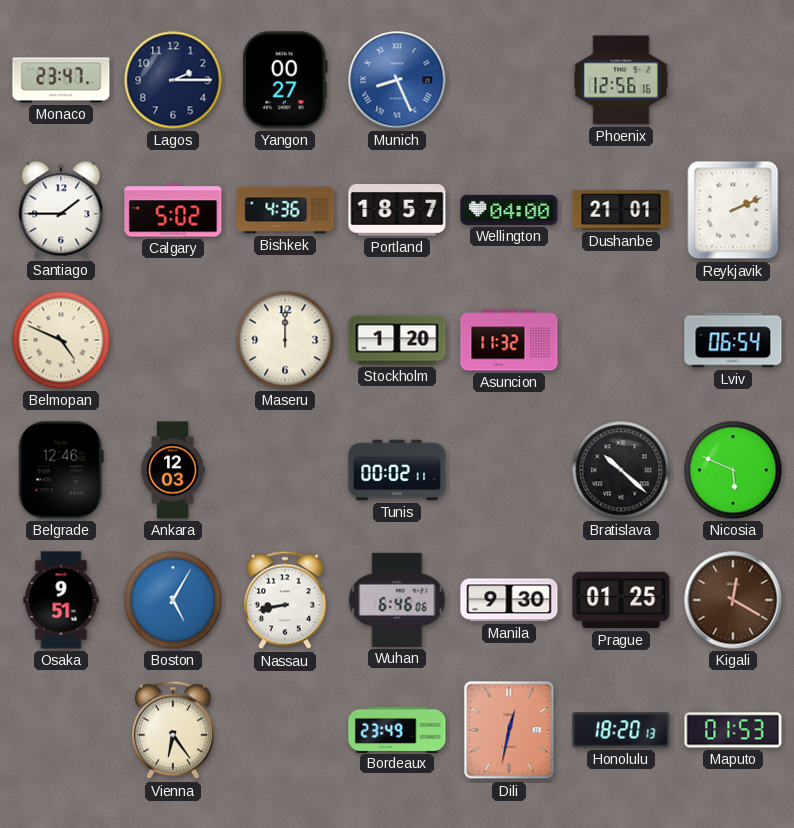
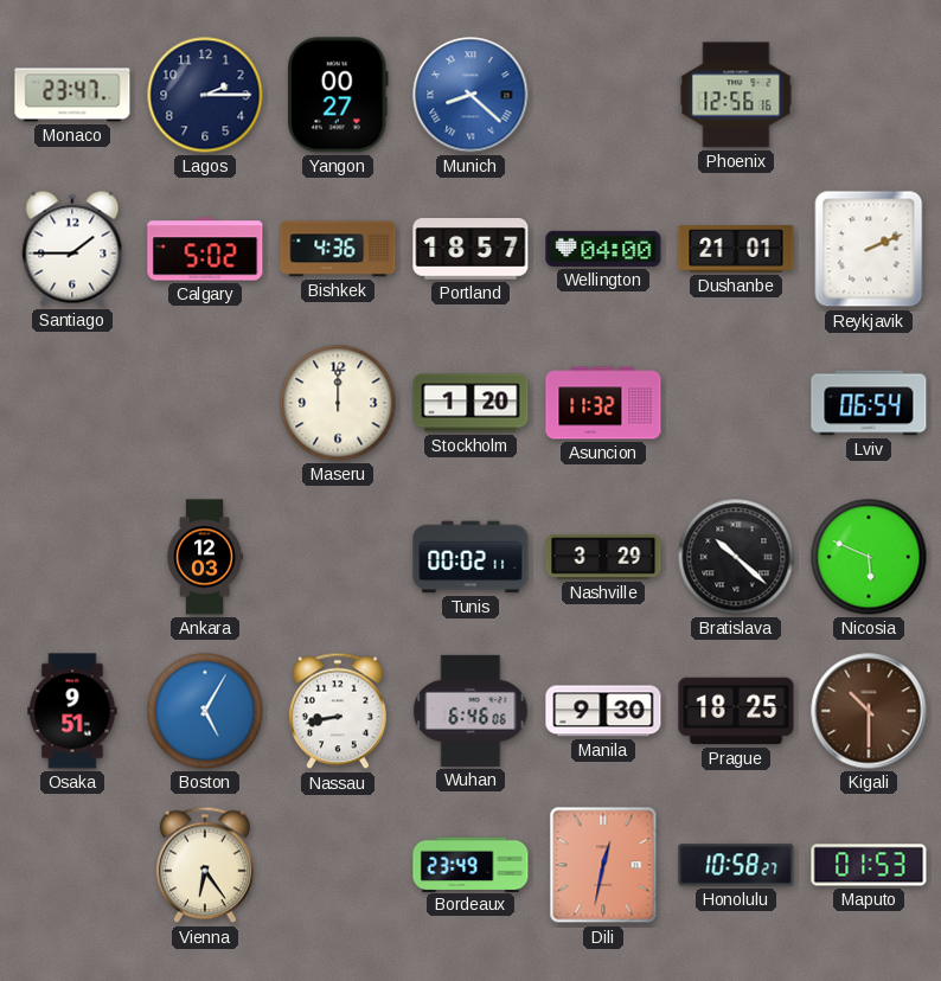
Munich: 8:26 -> 8:22 (470, 95)
Belmopan: 4:49 -> none (61, 340)
Belgrade: 12:46 -> none (61, 470)
Nashville: none -> 3:29 (603, 557)
Prague: 01:25 -> 18:25 (736, 711)
Kigali: 12:20 -> 10:30 (869, 711)
Honolulu: 18:20 -> 10:58 (736, 865)
